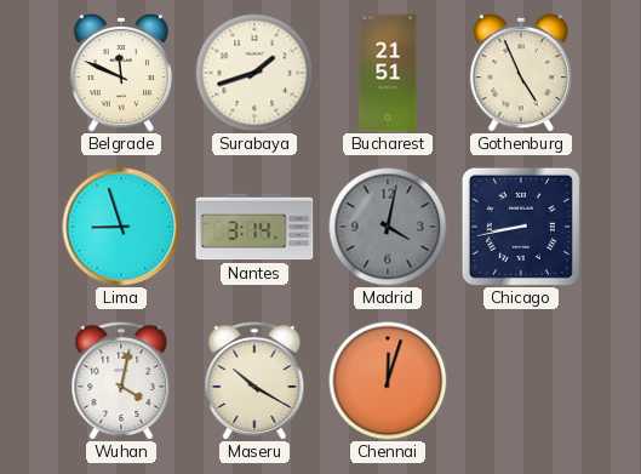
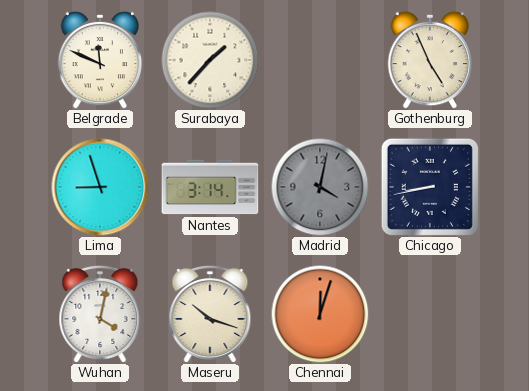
Surabaya: 1:42 -> 1:37 (210, 60)
Bucharest: 21:51 -> none (388, 73)
Maseru: 10:20 -> 10:18 (210, 314)
